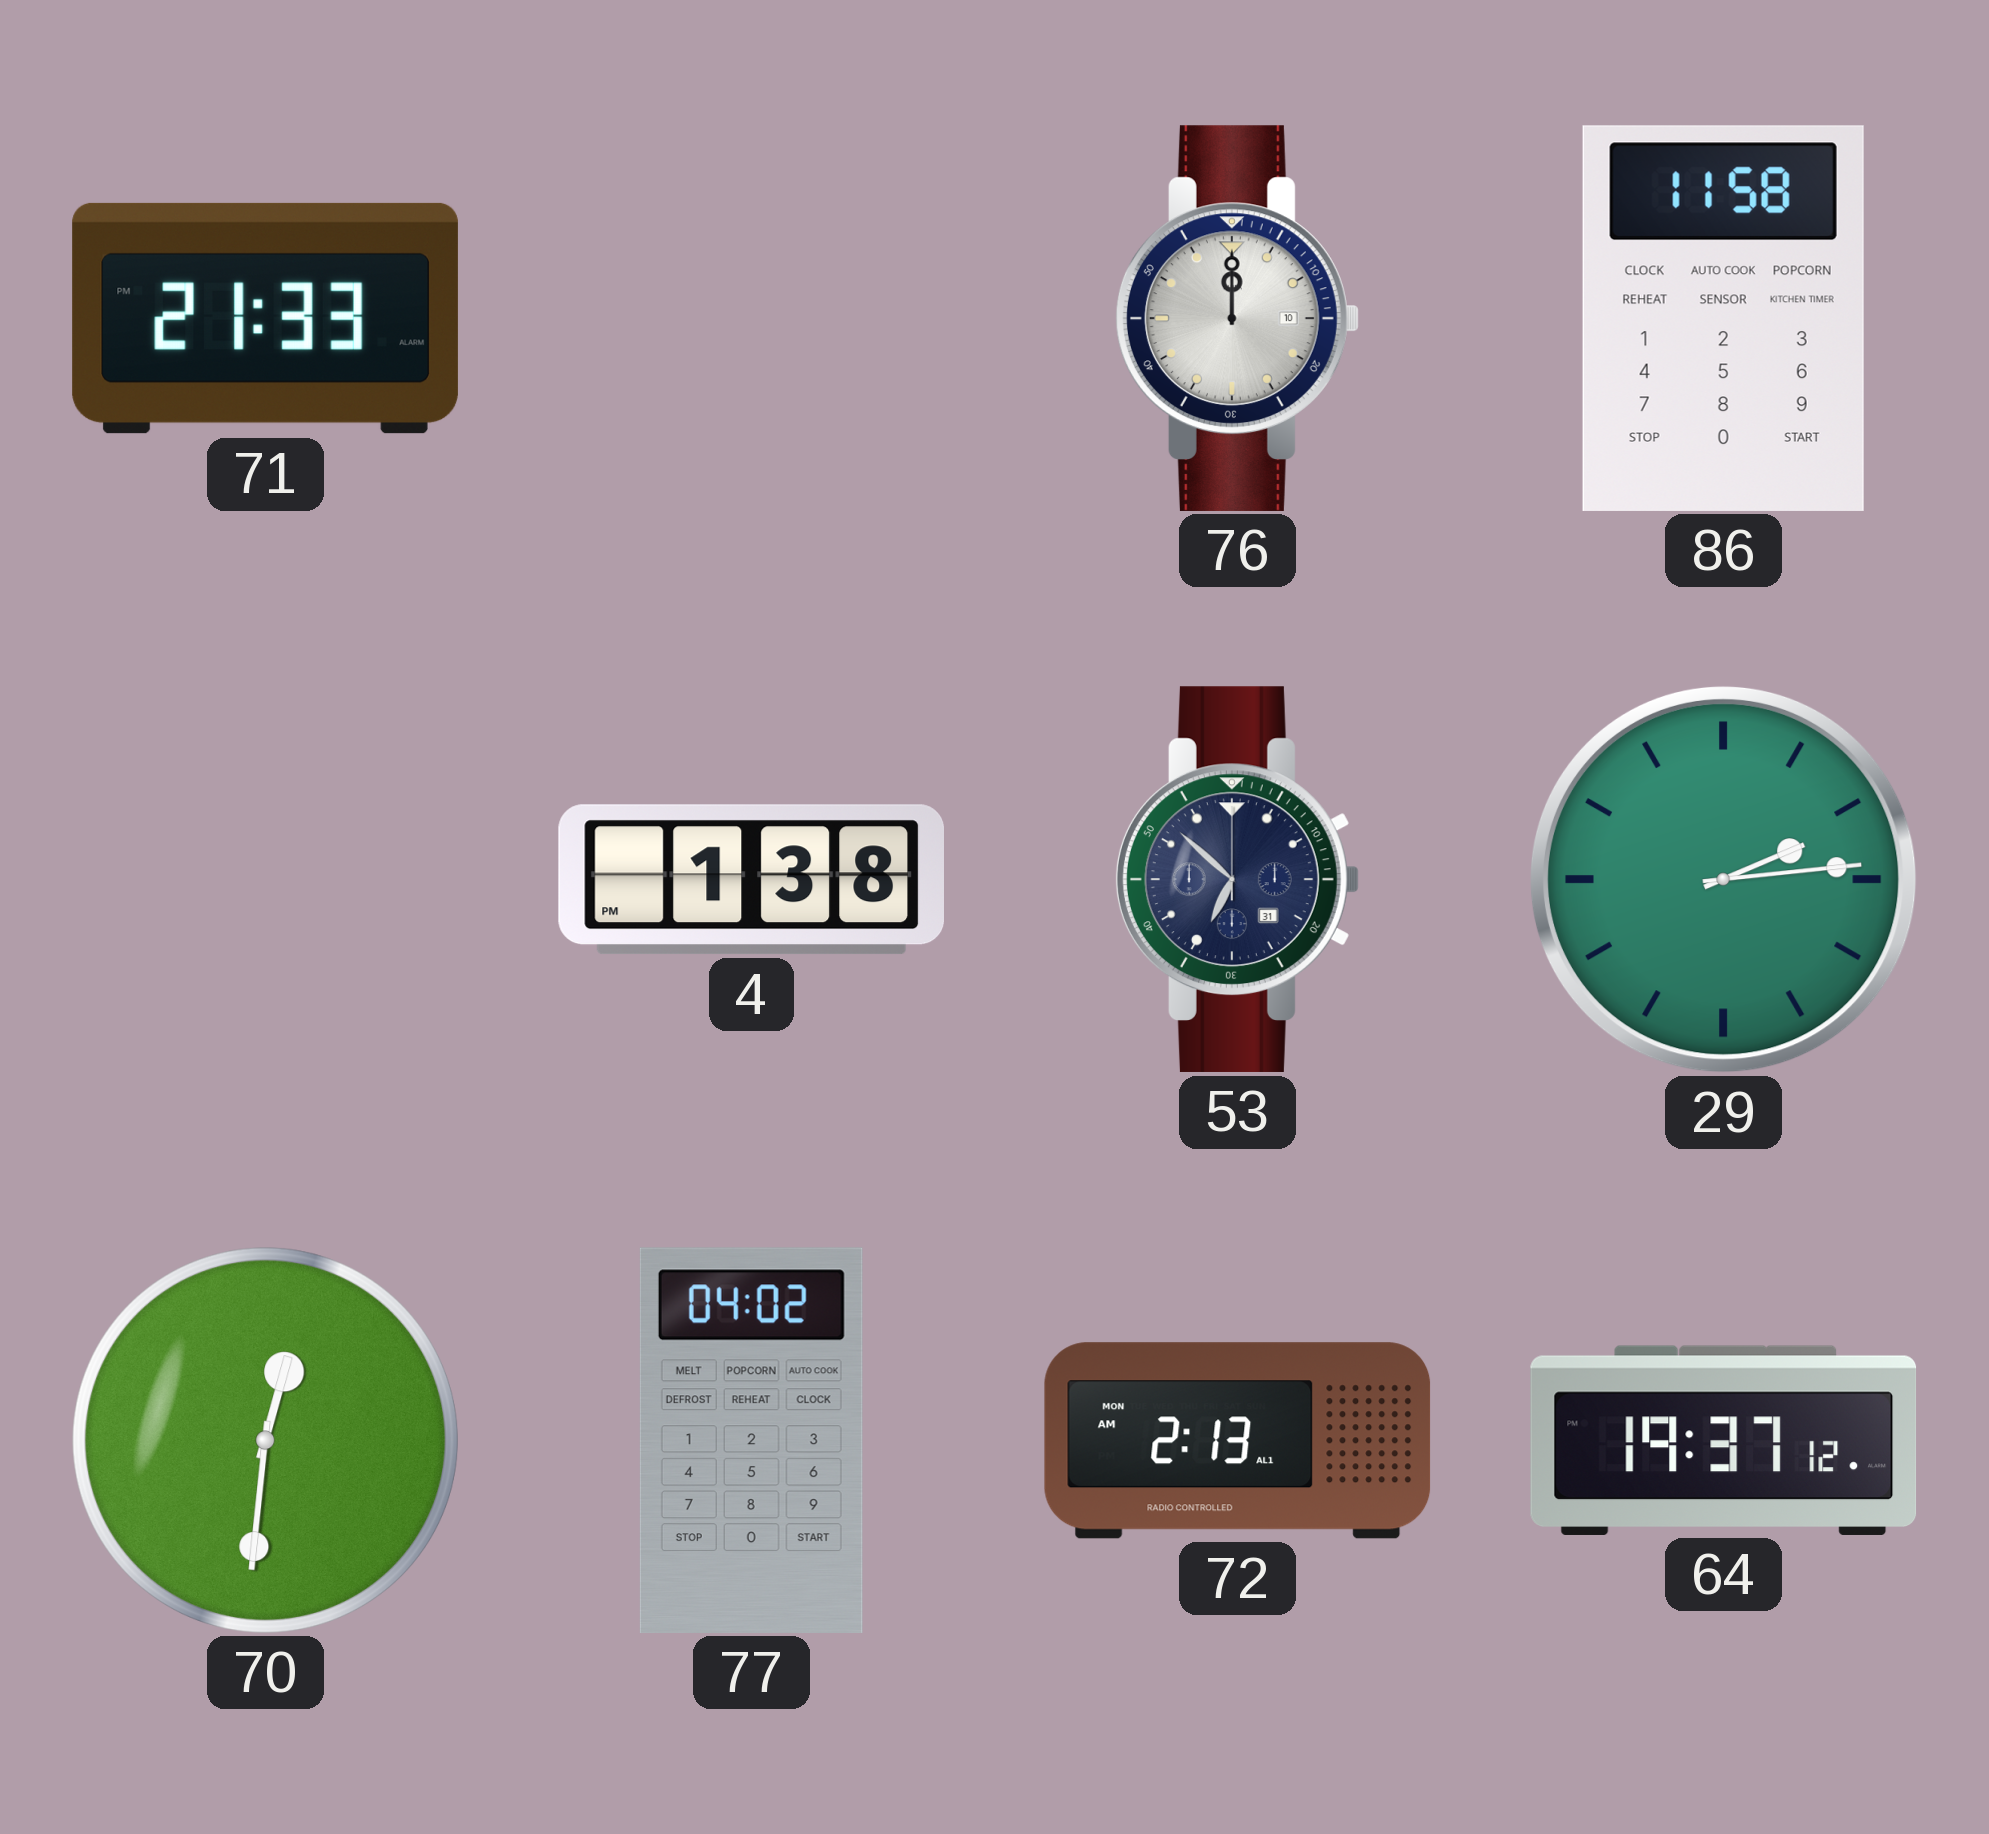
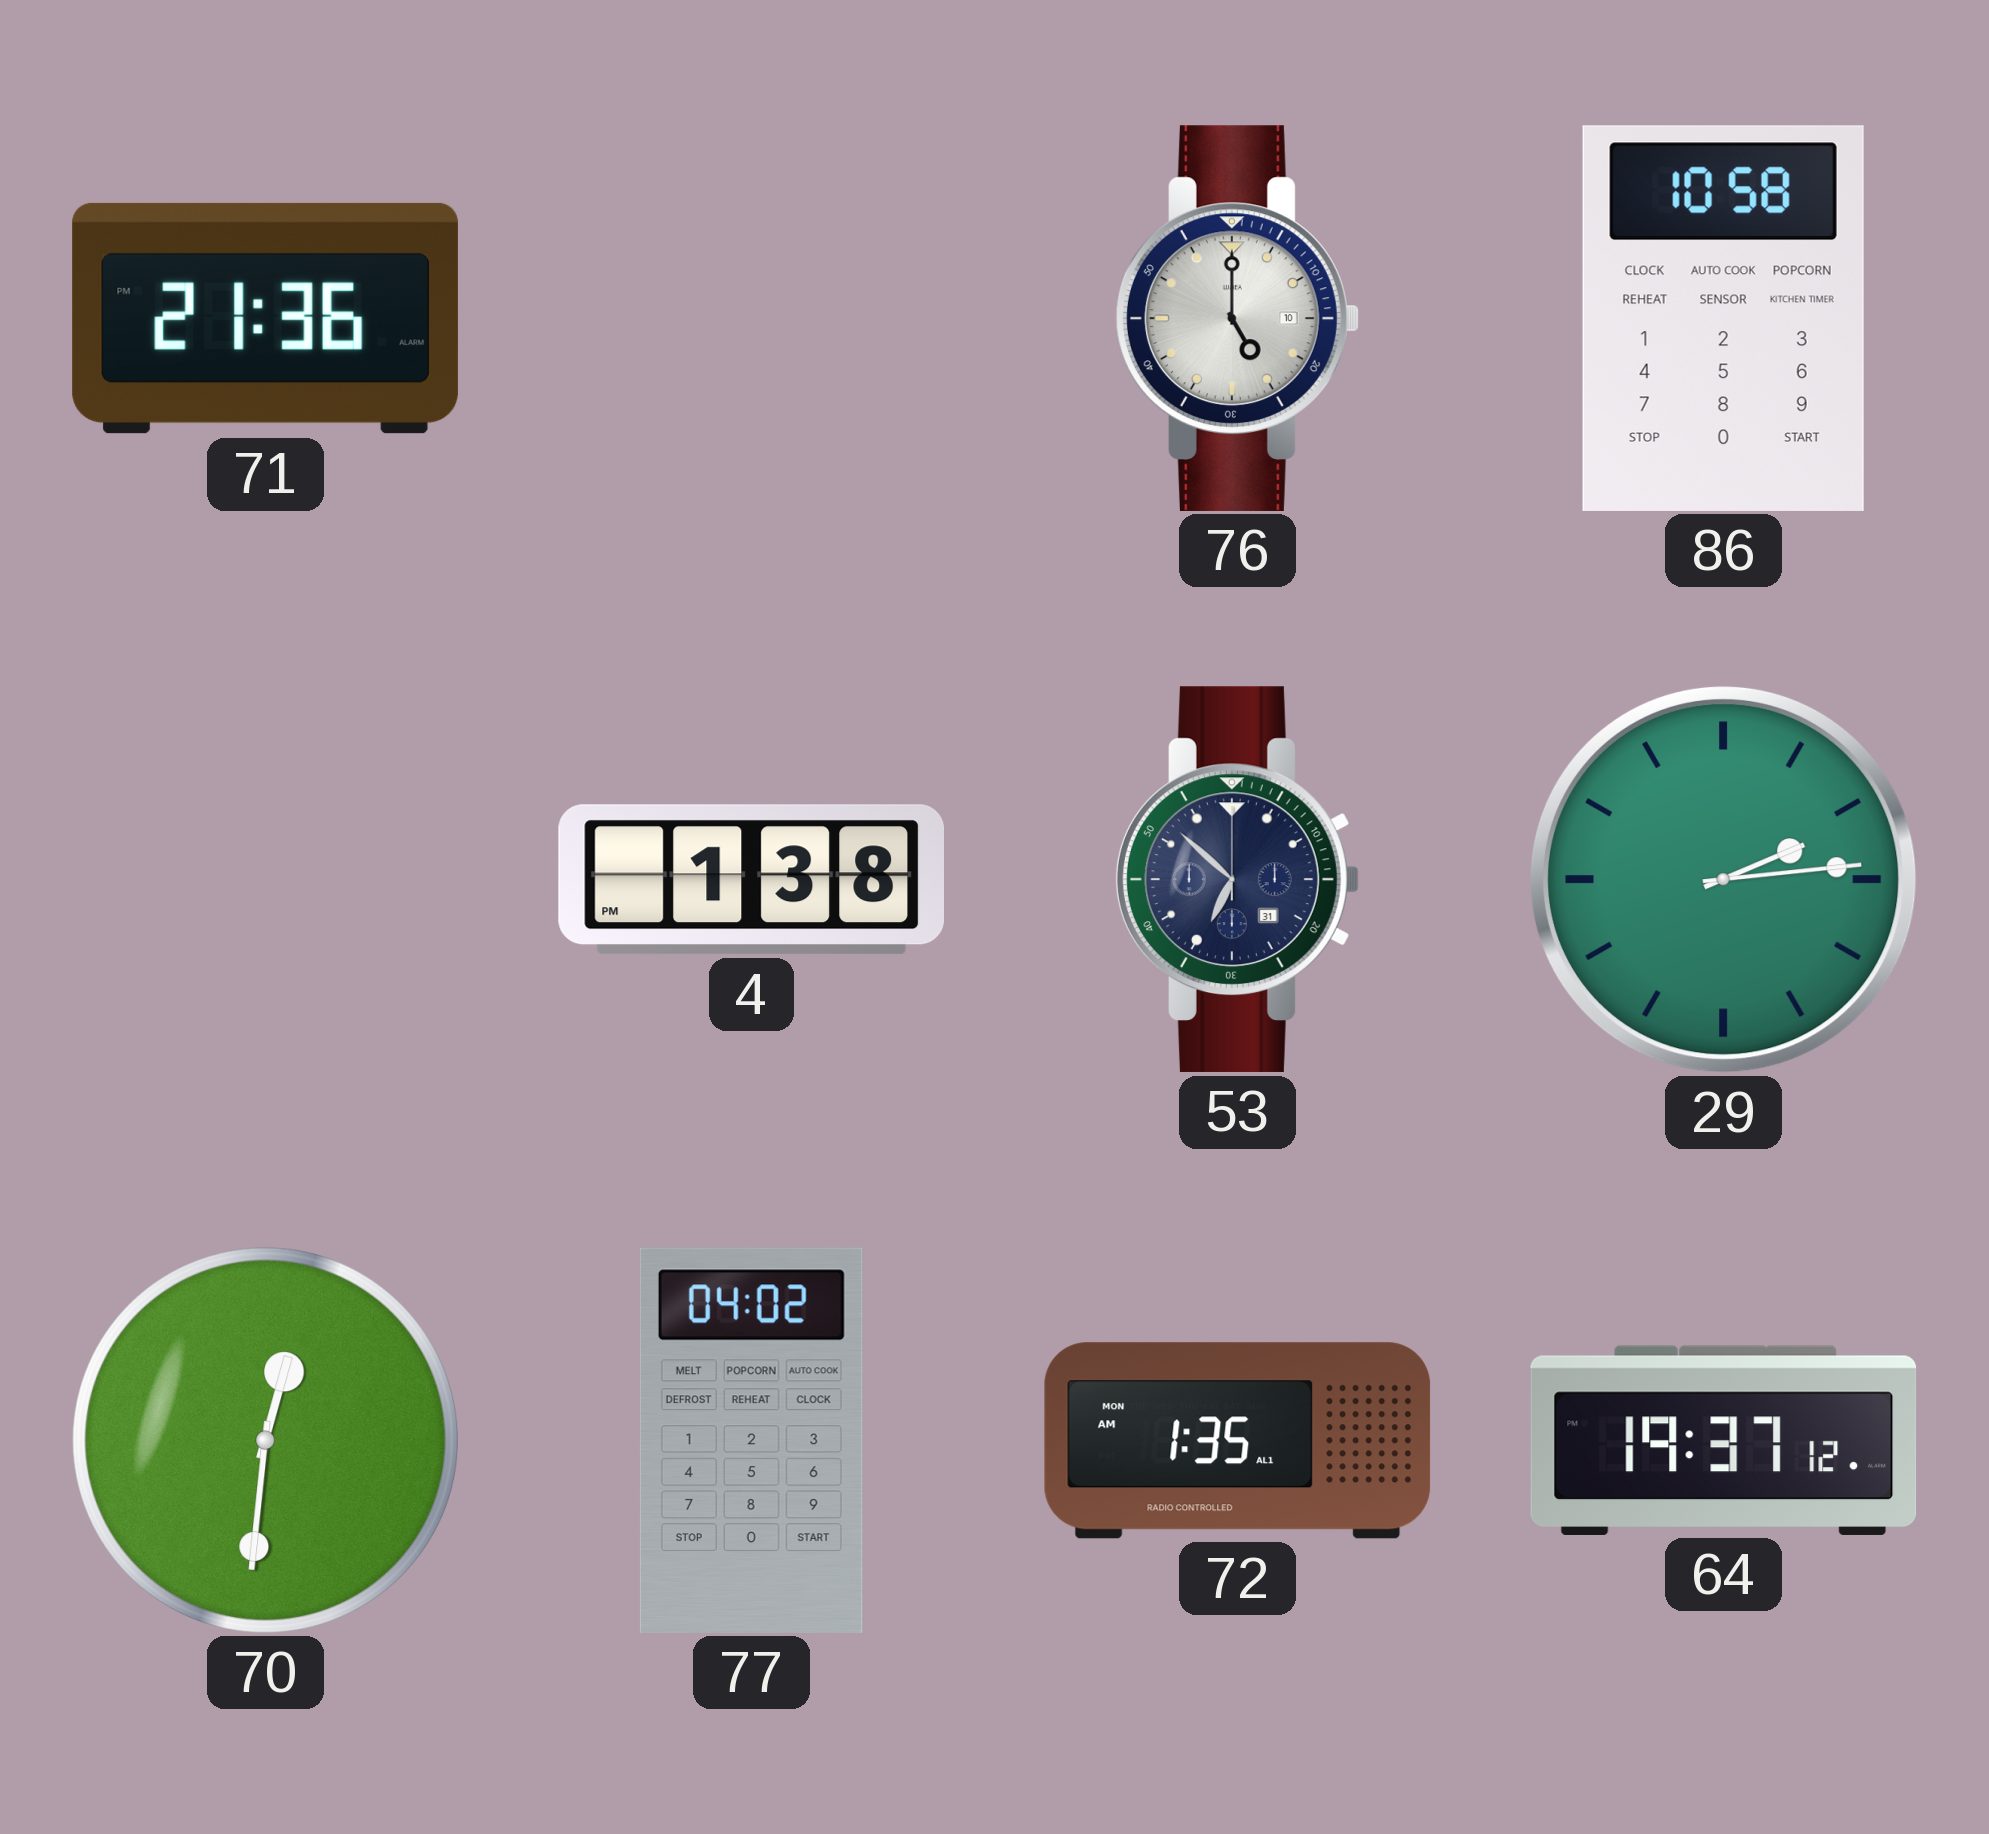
71: 21:33 -> 21:36 (265, 318)
76: 12:00 -> 5:00 (1237, 318)
86: 11:58 -> 10:58 (1723, 318)
72: 2:13 -> 1:35 (1238, 1441)
